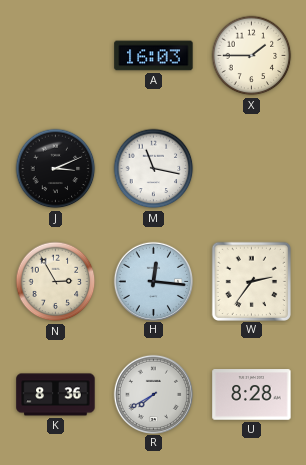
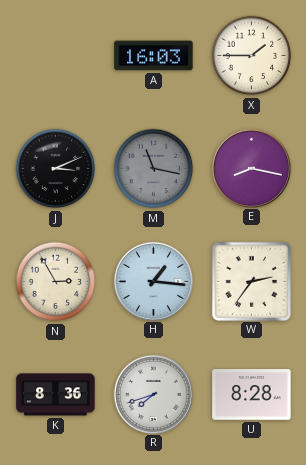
M dial: white -> grey (154, 169)
E: none -> 8:17 (251, 168)
H: 12:16 -> 1:16 (153, 281)
R: 7:40 -> 7:42 (153, 394)
